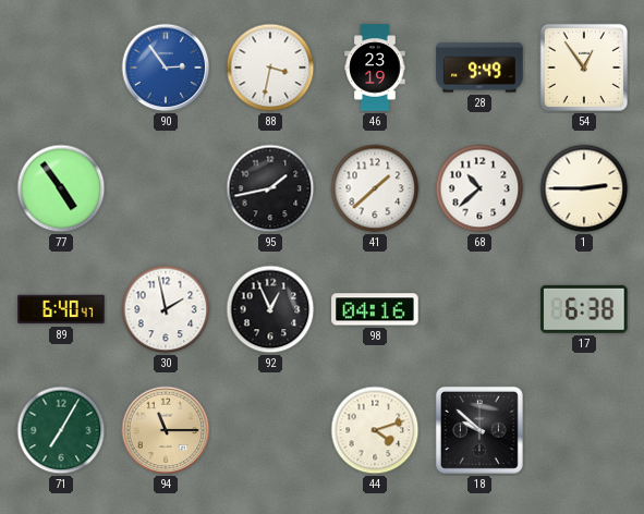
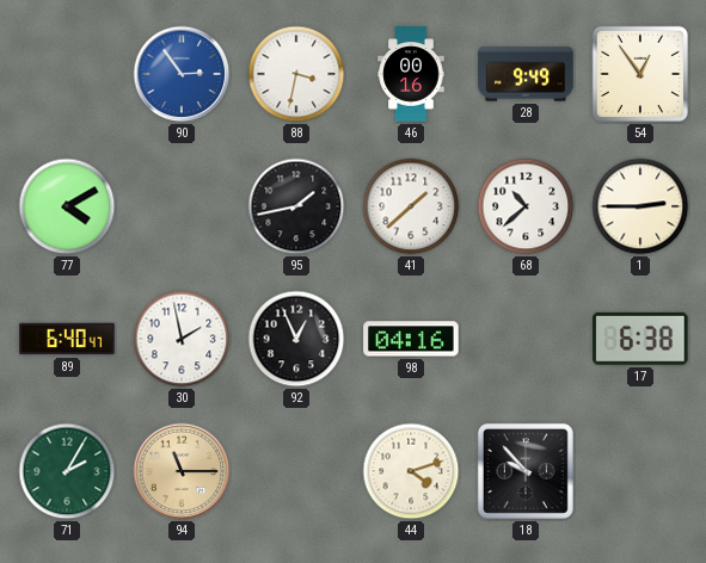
46: 23:19 -> 00:16 (411, 74)
77: 4:54 -> 4:10 (67, 206)
71: 7:05 -> 2:05 (67, 471)
18: 9:52 -> 9:53 (526, 471)
